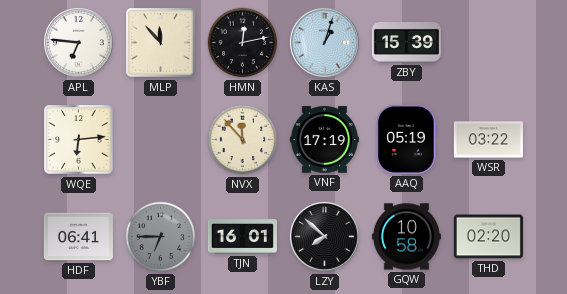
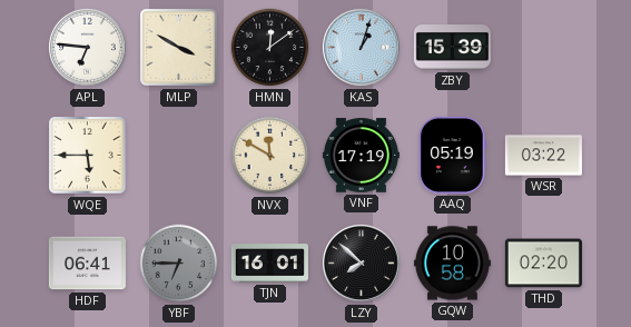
MLP: 11:53 -> 3:50 (179, 48)
HMN: 12:13 -> 12:09 (270, 48)
WQE: 6:14 -> 5:45 (88, 156)
NVX: 11:53 -> 11:50 (270, 156)
